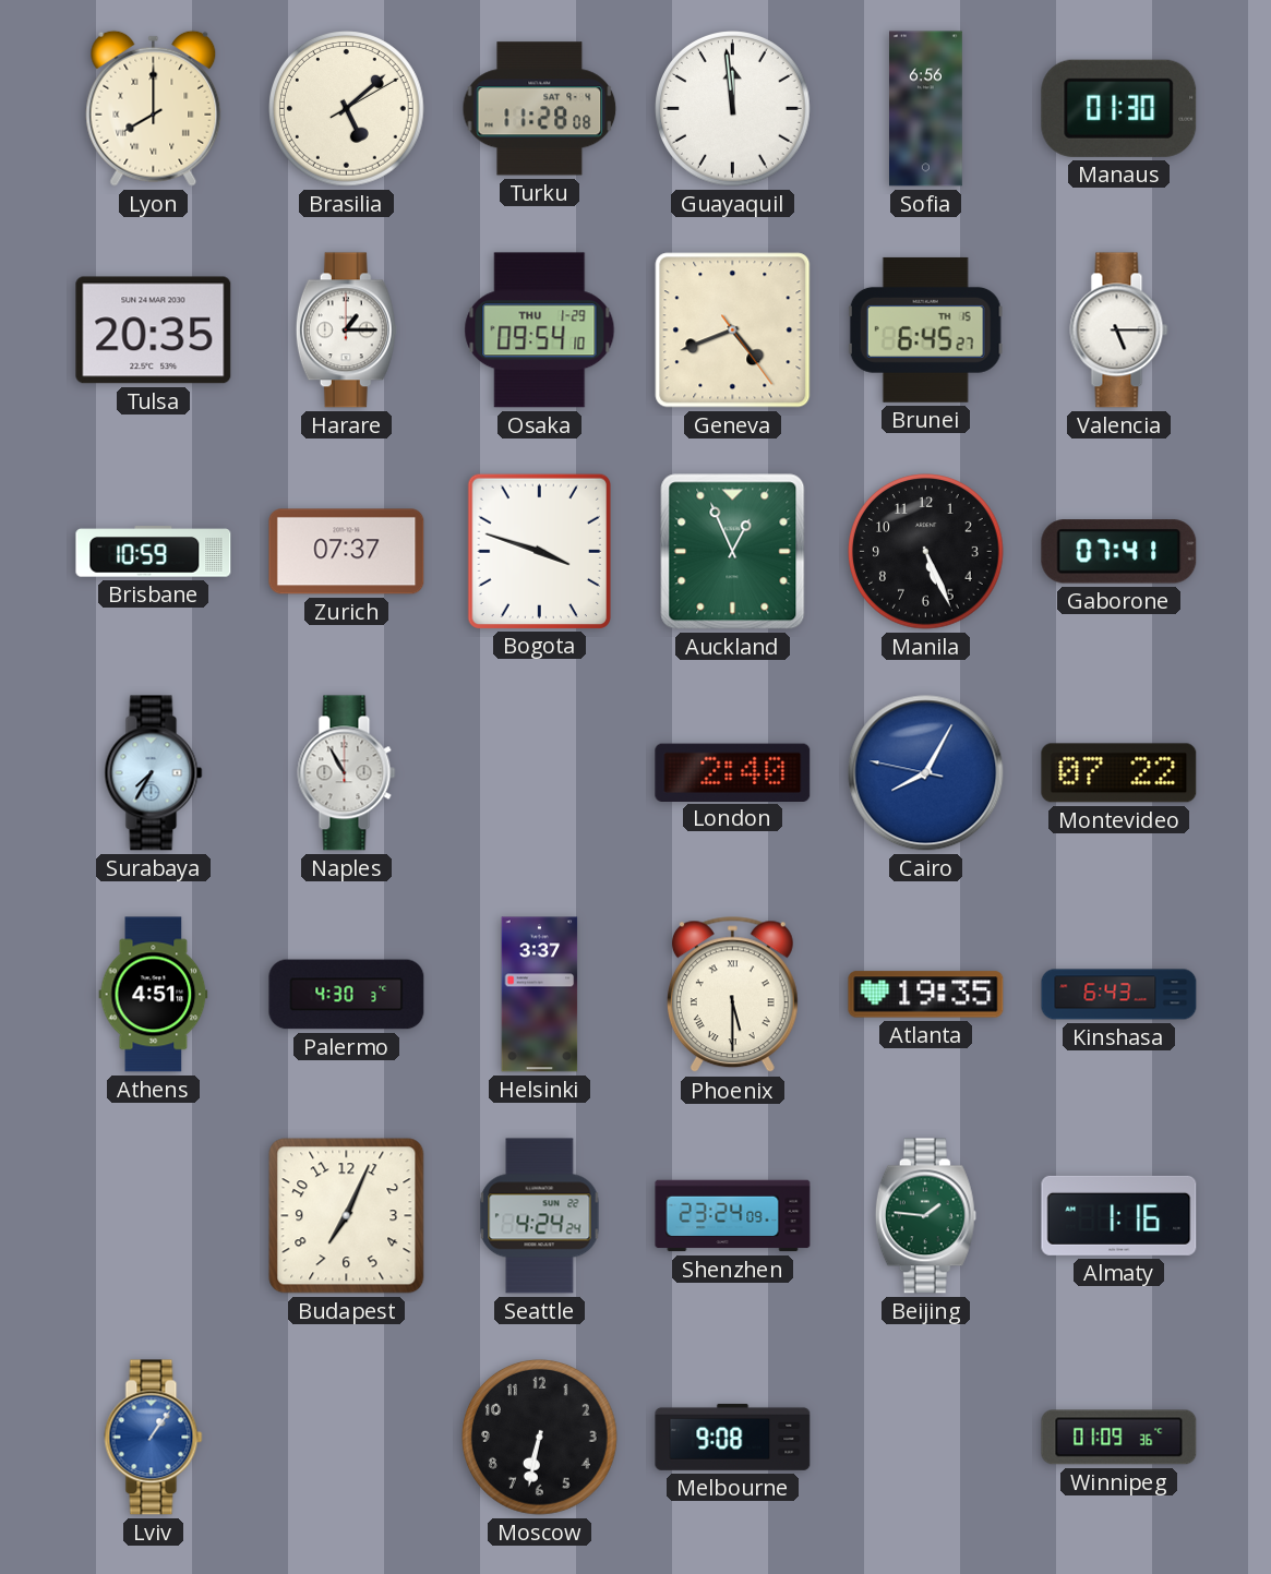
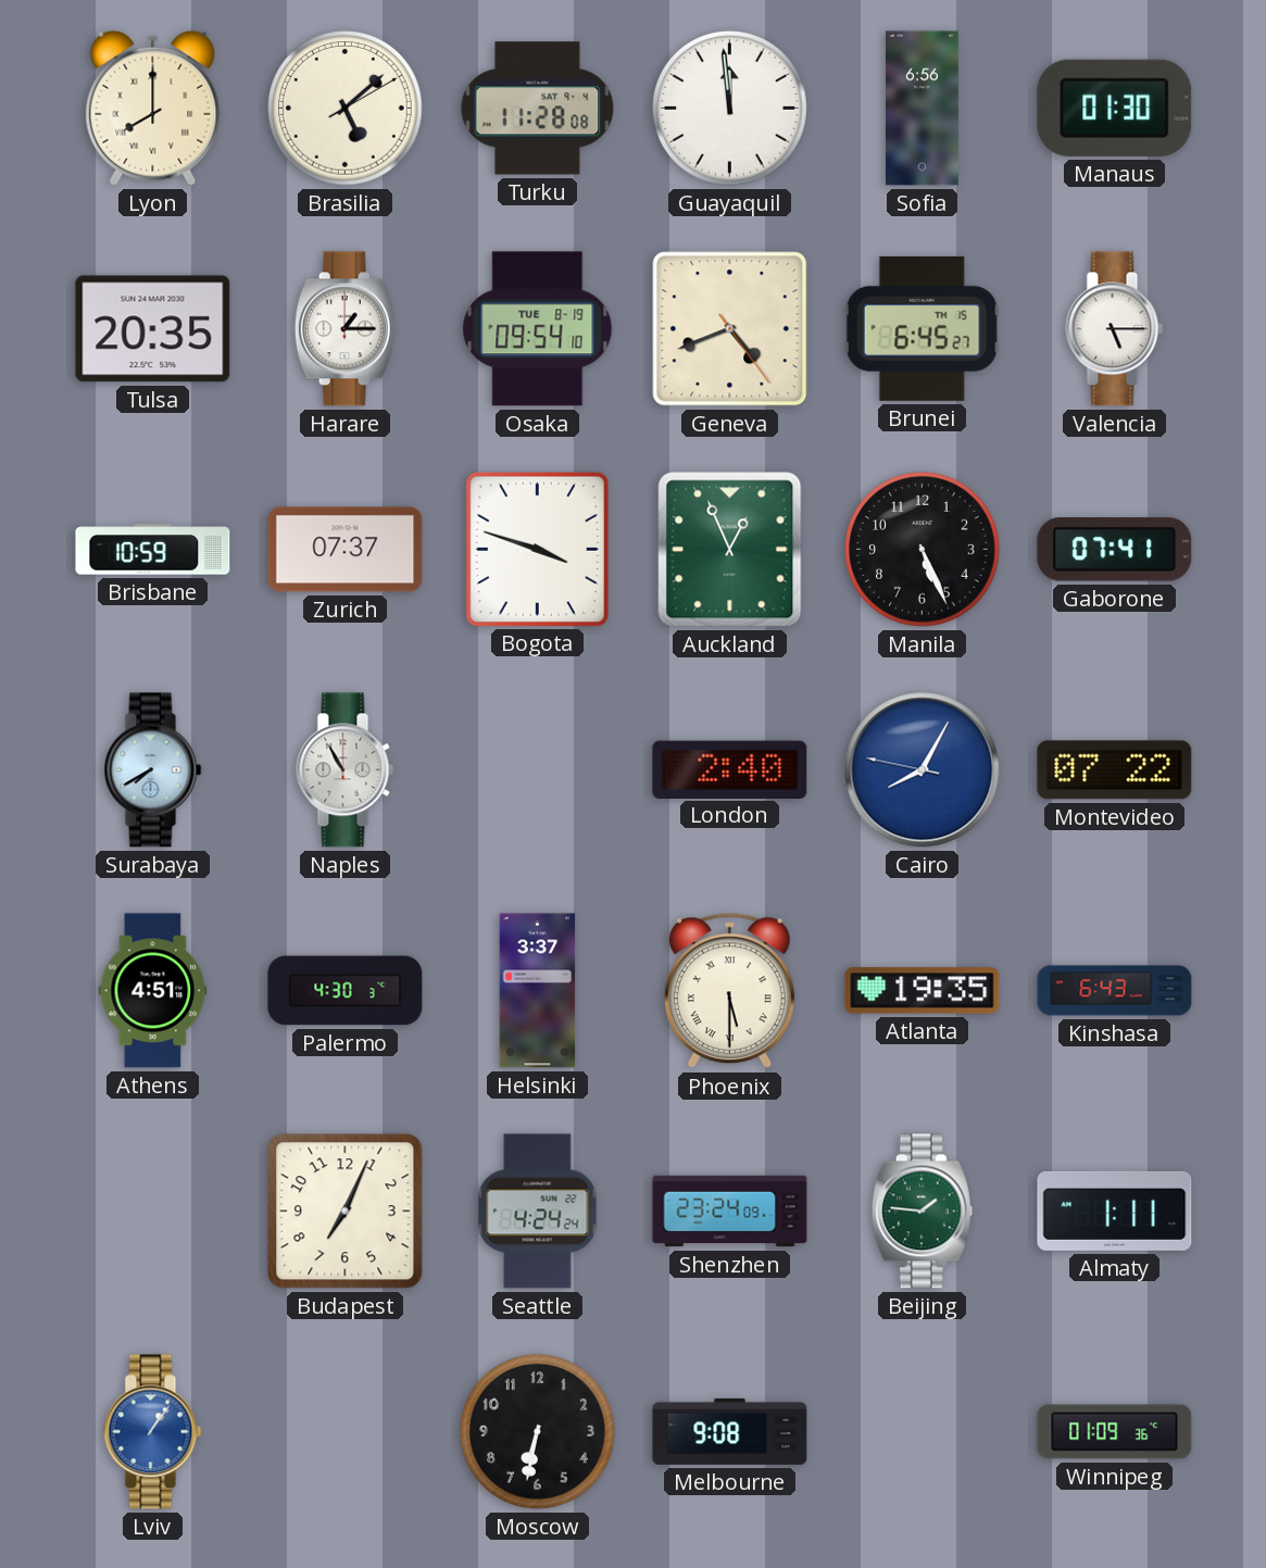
Osaka date: THU 1-29 -> TUE 8-19 (538, 329)
Surabaya: 7:35 -> 7:40 (153, 770)
Almaty: 1:16 -> 1:11 (1115, 1211)
